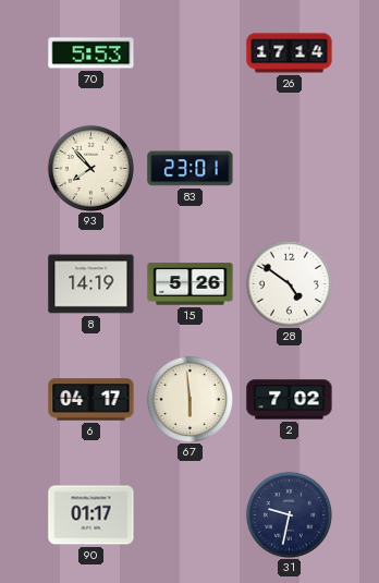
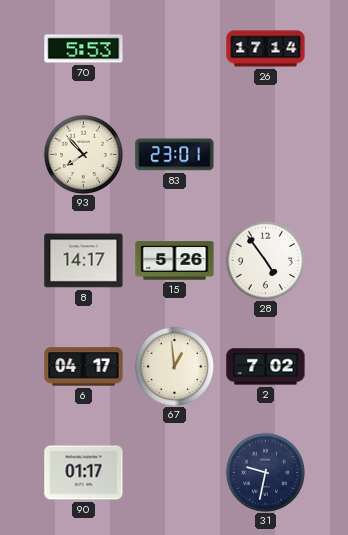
8: 14:19 -> 14:17 (84, 261)
28: 4:51 -> 4:54 (265, 260)
67: 5:59 -> 12:59 (174, 366)
